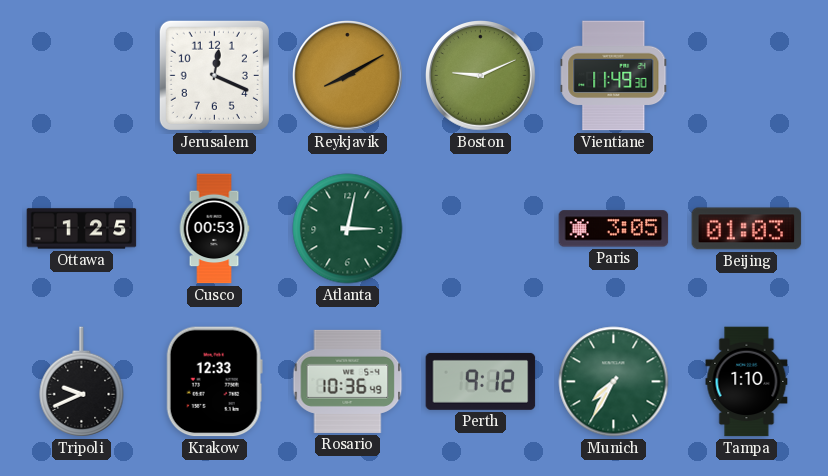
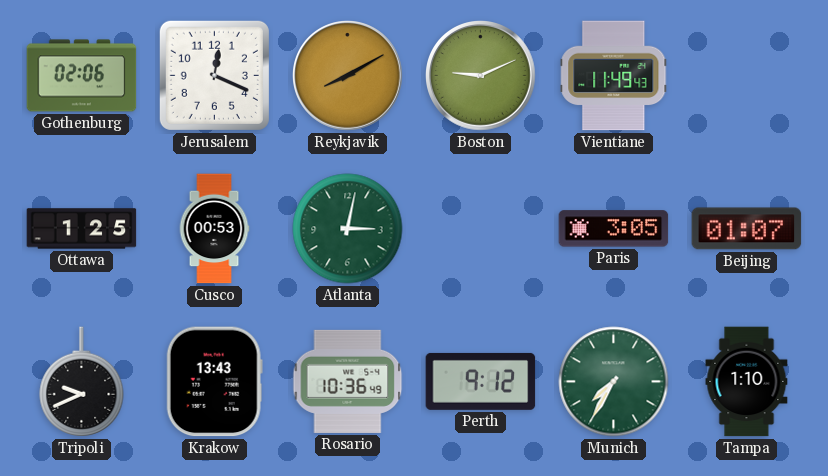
Gothenburg: none -> 02:06 (82, 76)
Vientiane: 11:49:30 -> 11:49:43 (614, 76)
Beijing: 01:03 -> 01:07 (747, 229)
Krakow: 12:33 -> 13:43 (214, 382)
